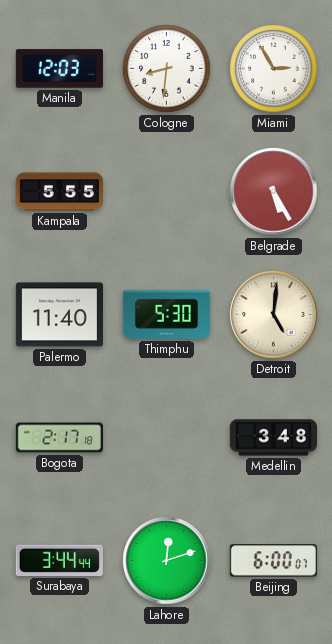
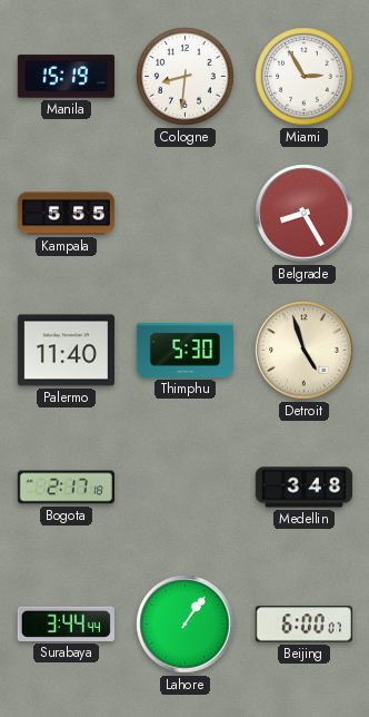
Manila: 12:03 -> 15:19 (66, 77)
Belgrade: 5:25 -> 8:25 (305, 214)
Detroit: 5:01 -> 4:57 (305, 351)
Lahore: 12:12 -> 1:06 (186, 625)
